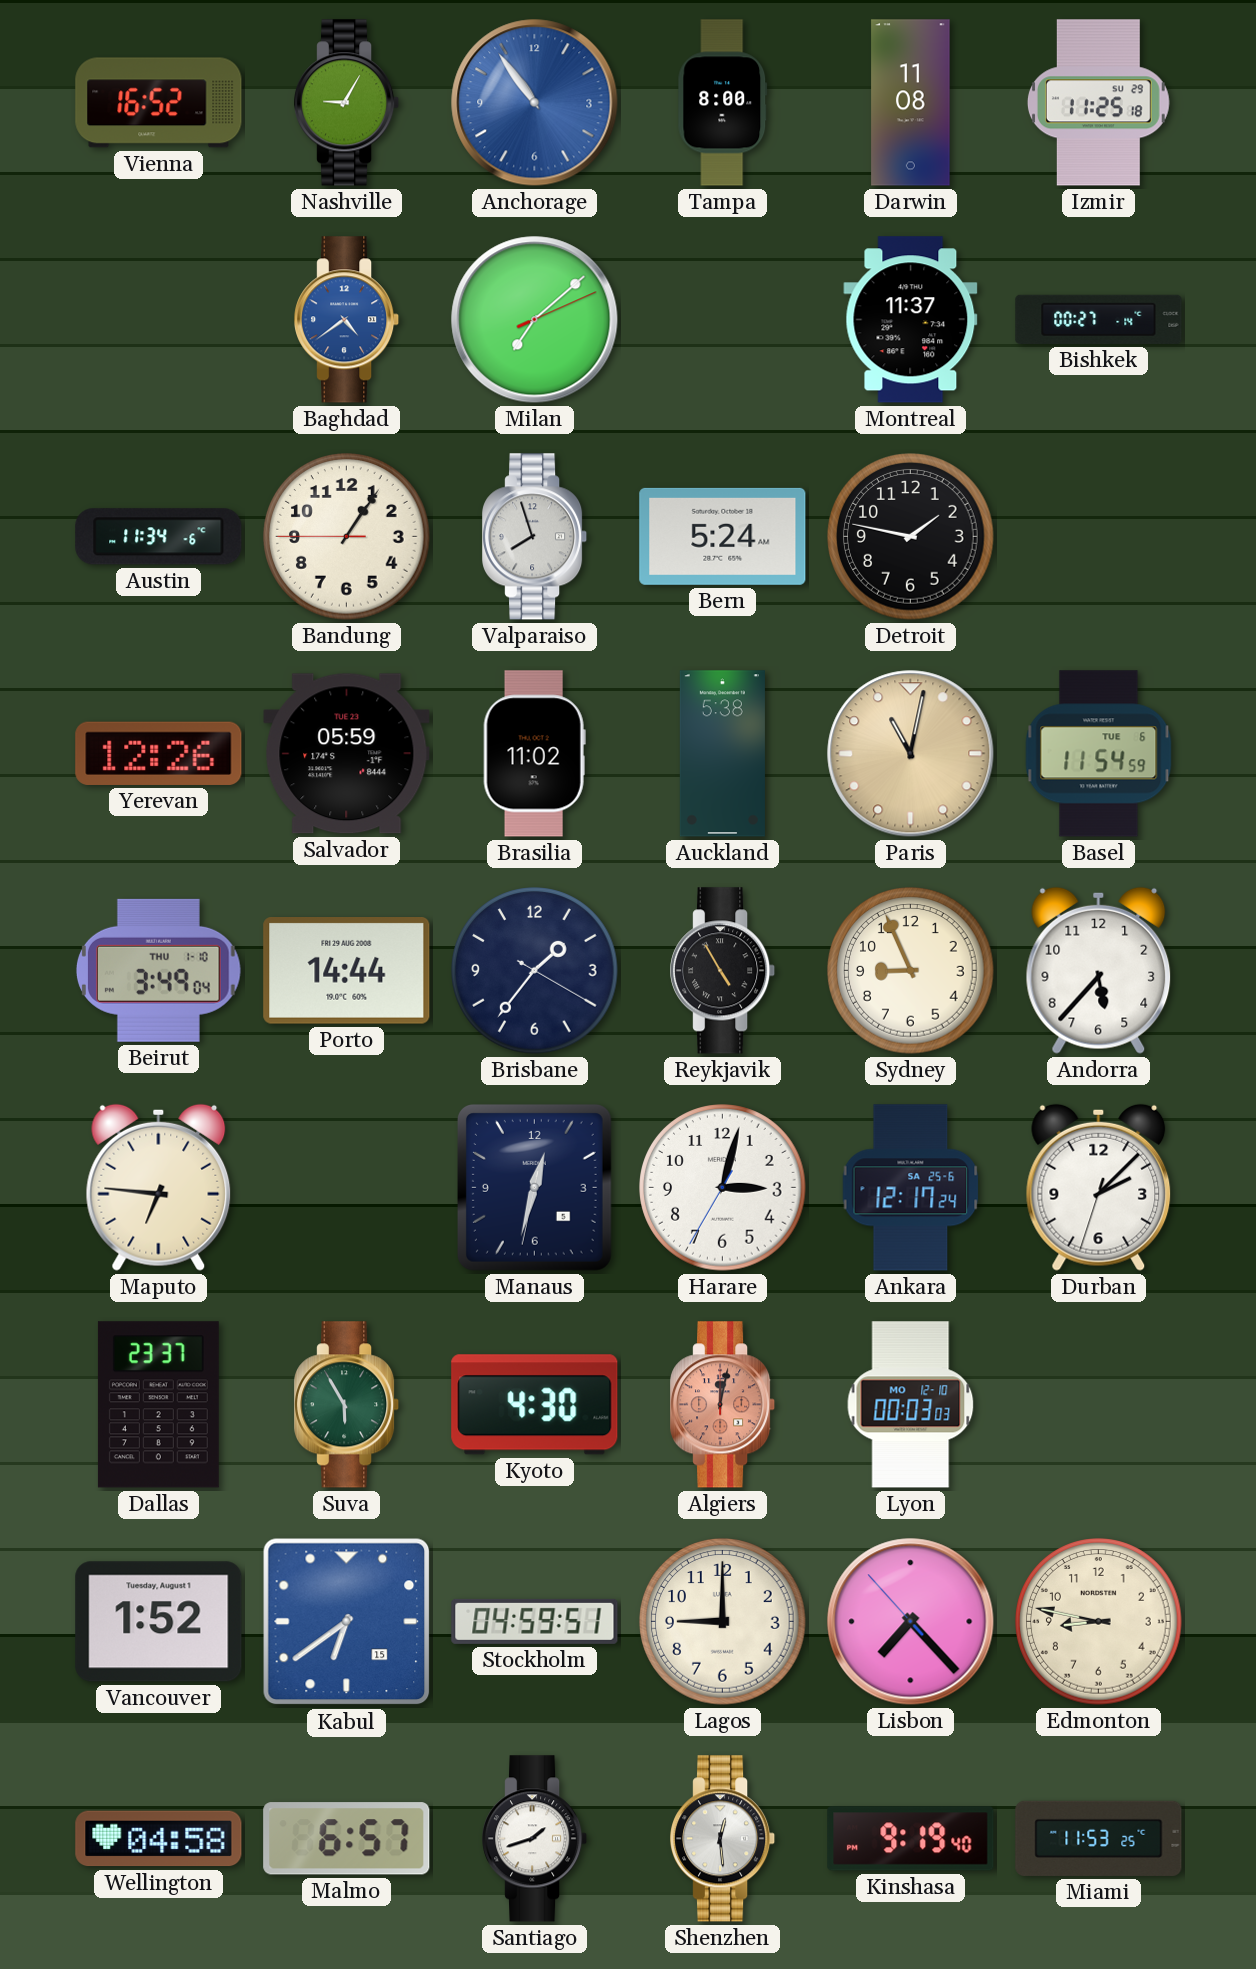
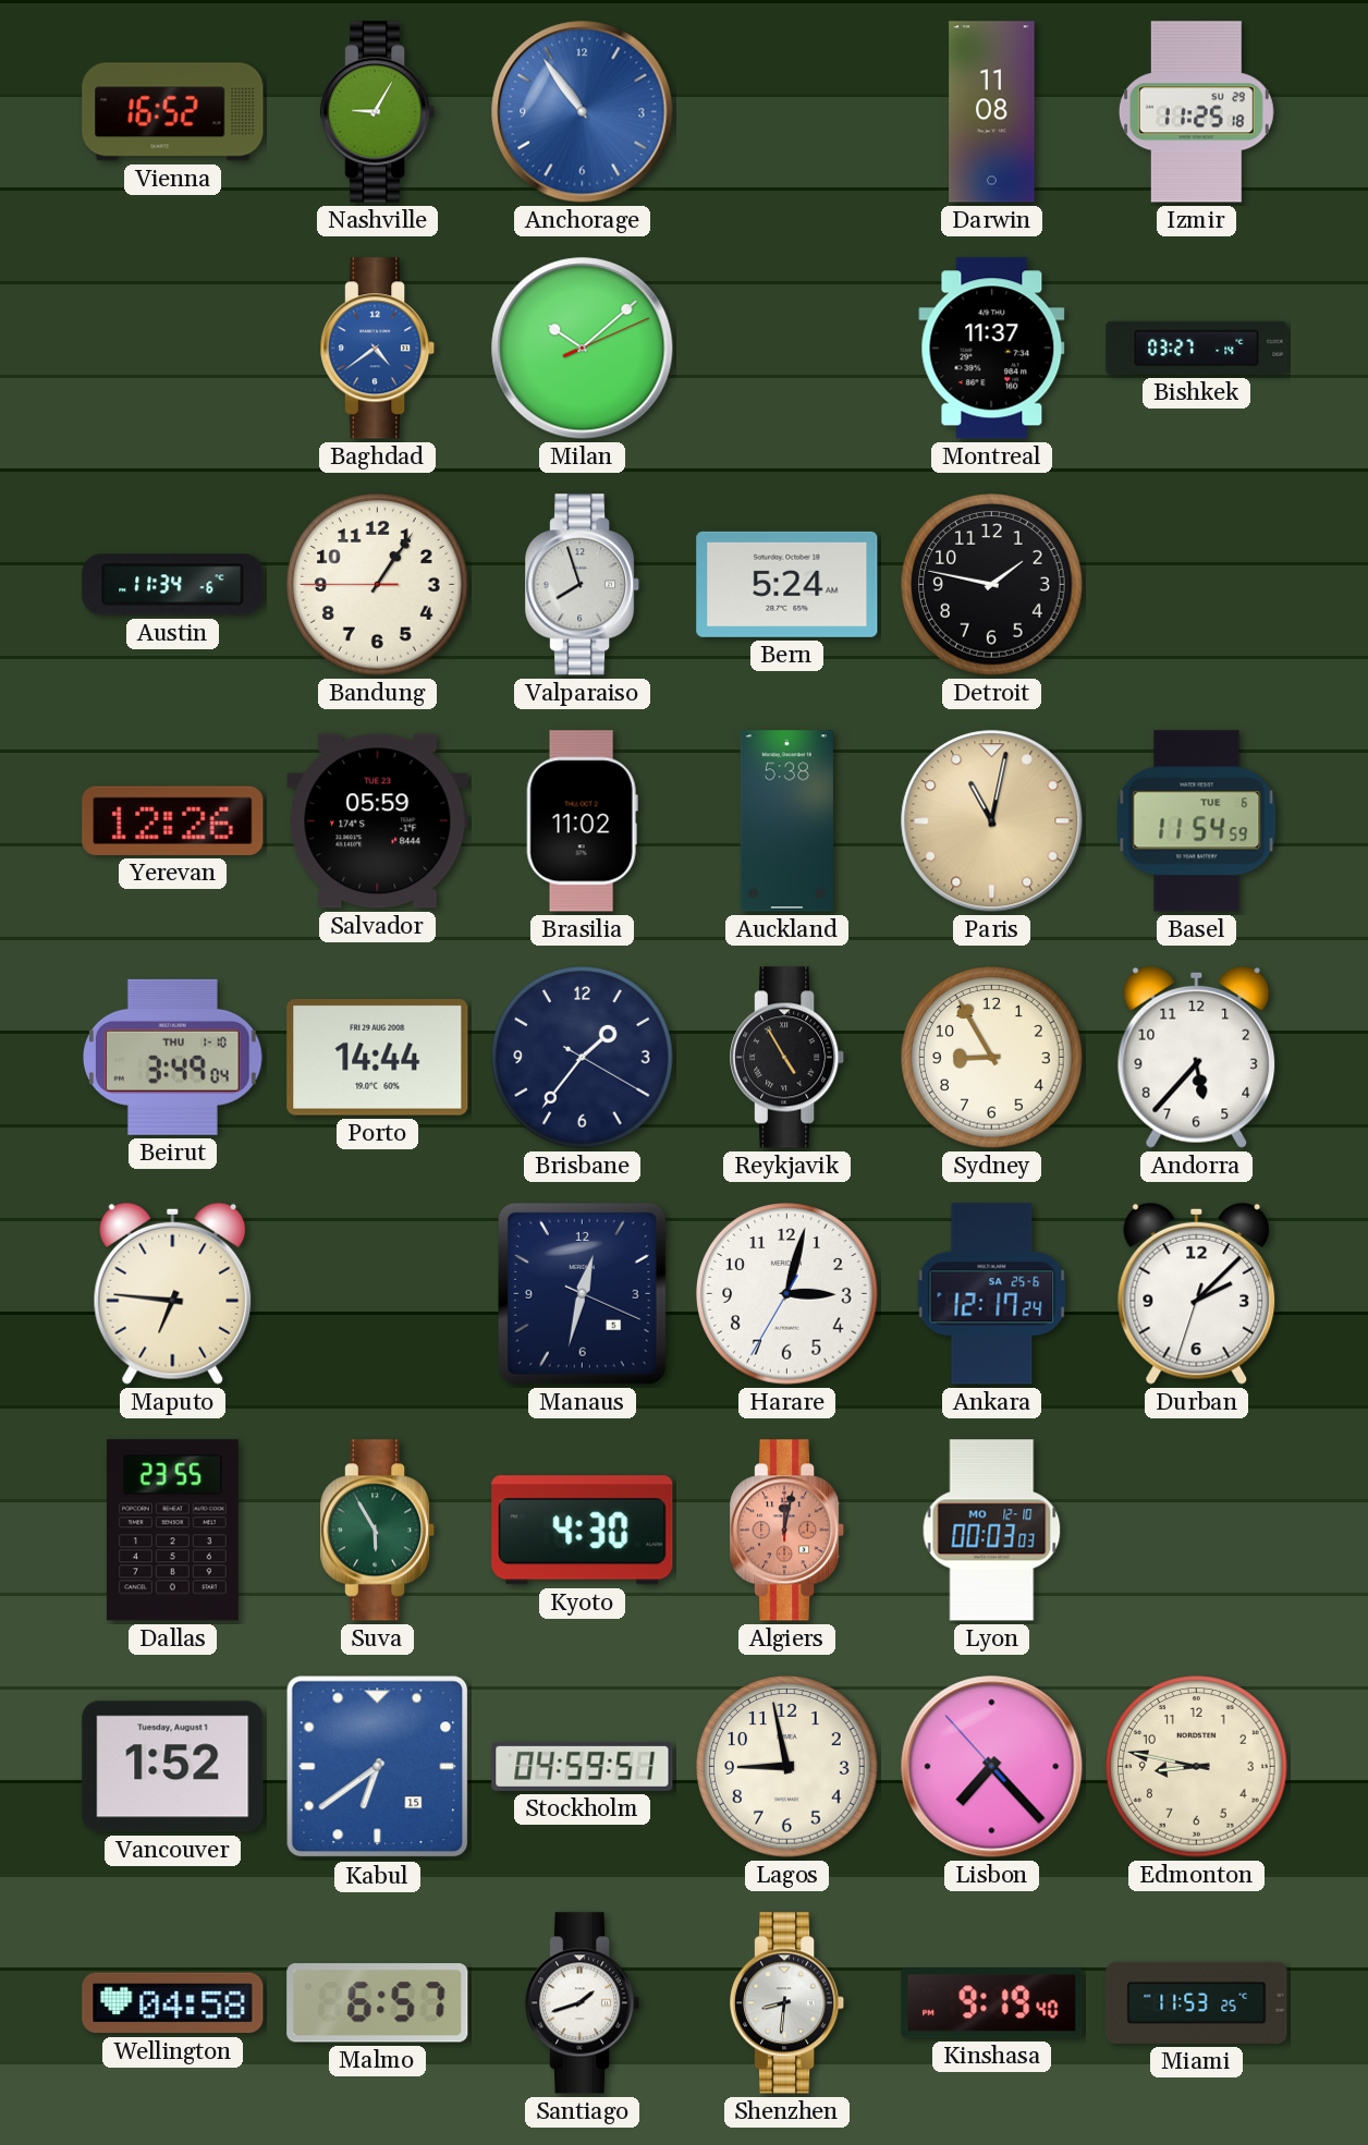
Tampa: 8:00 -> none (723, 103)
Milan: 7:08 -> 10:08 (583, 349)
Bishkek: 00:27 -> 03:27 (1197, 348)
Sydney: 8:56 -> 8:55 (992, 1058)
Manaus: 12:32:32 -> 12:32:19 (582, 1293)
Dallas: 23:37 -> 23:55 (172, 1531)
Lagos: 9:00 -> 8:58 (787, 1767)
Shenzhen: 12:29 -> 8:31 (789, 2003)
